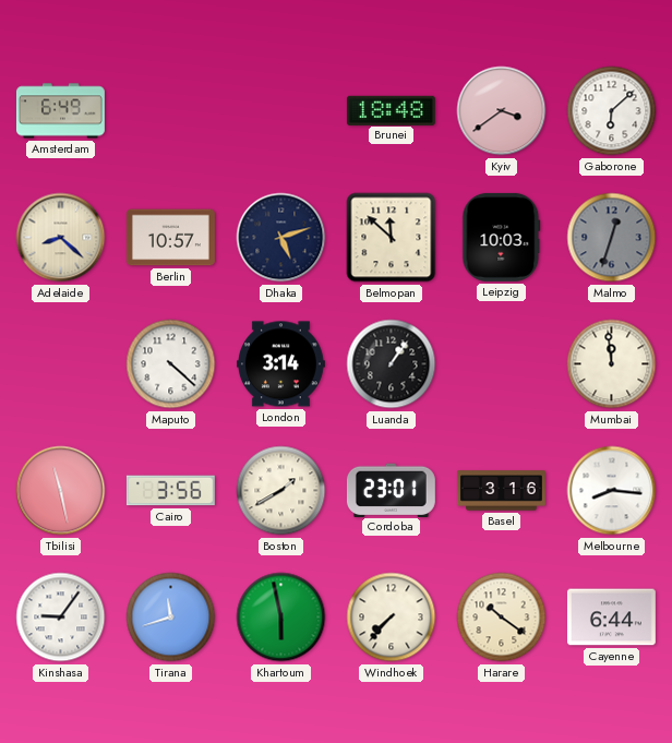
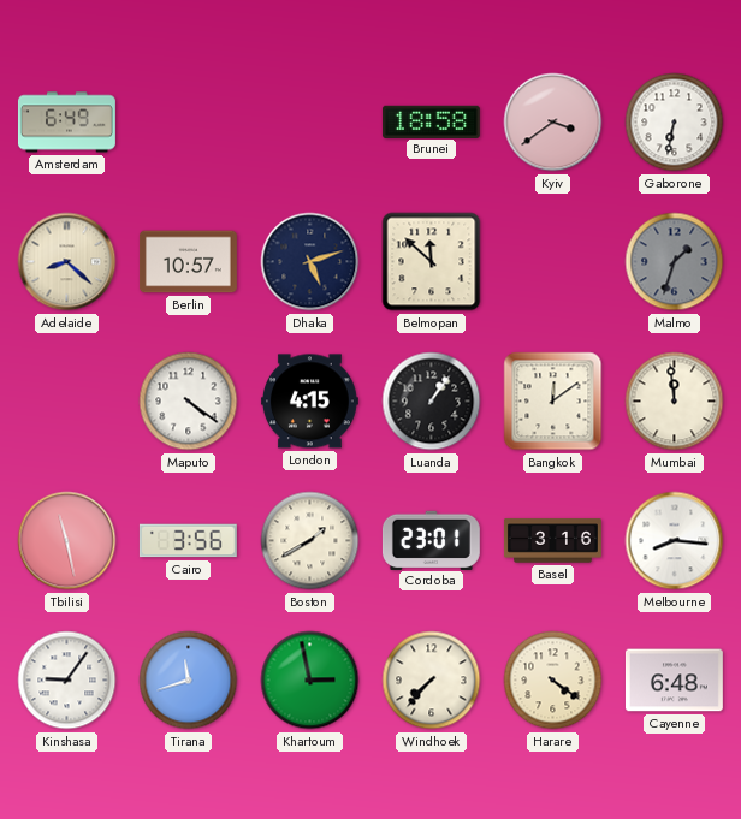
Brunei: 18:48 -> 18:58 (431, 121)
Gaborone: 6:08 -> 6:32 (675, 123)
Leipzig: 10:03 -> none (502, 237)
Malmo: 12:33 -> 1:33 (675, 262)
Maputo: 4:22 -> 4:21 (189, 402)
London: 3:14 -> 4:15 (309, 402)
Bangkok: none -> 12:09 (553, 402)
Khartoum: 5:58 -> 2:58 (310, 681)
Harare: 10:21 -> 4:21 (553, 681)
Cayenne: 6:44 -> 6:48 (674, 681)
